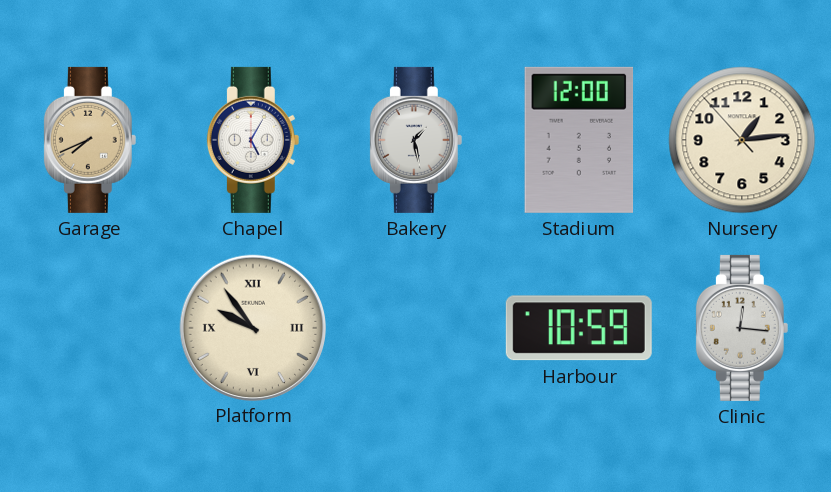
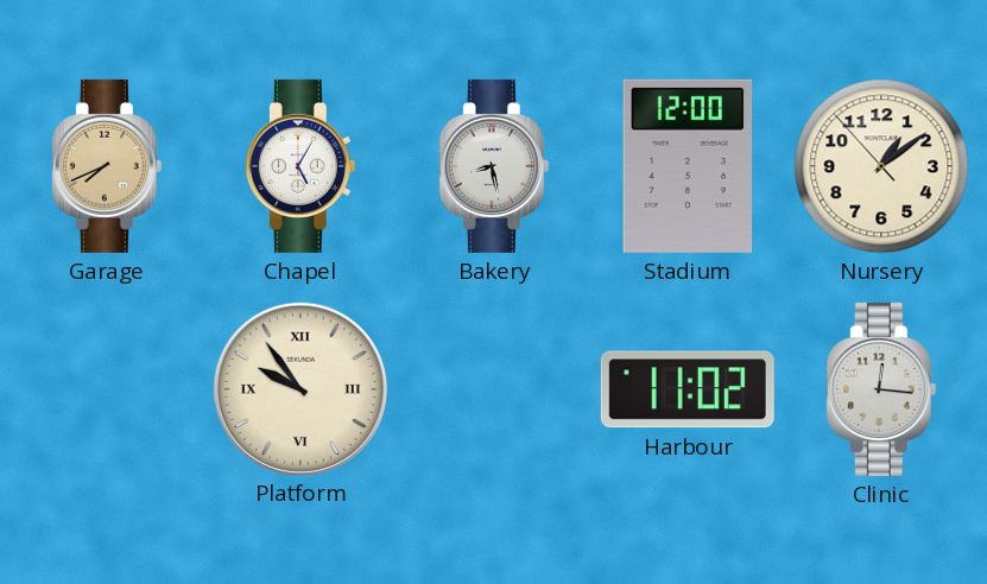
Bakery: 1:28 -> 8:28 (494, 166)
Nursery: 1:13 -> 1:08 (881, 166)
Harbour: 10:59 -> 11:02 (688, 389)
